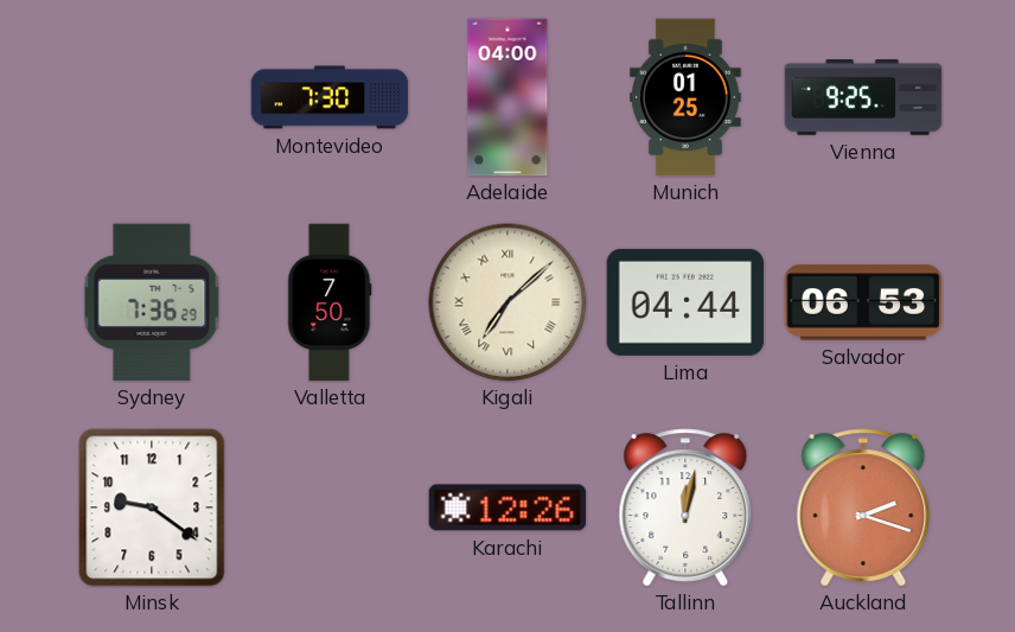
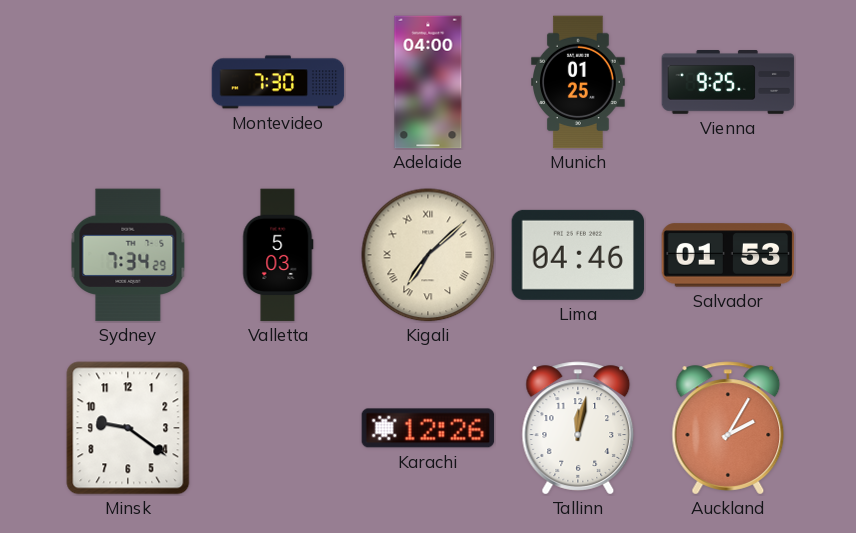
Sydney: 7:36 -> 7:34 (128, 255)
Valletta: 7:50 -> 5:03 (278, 255)
Lima: 04:44 -> 04:46 (578, 255)
Salvador: 06:53 -> 01:53 (728, 255)
Auckland: 2:18 -> 2:05 (728, 428)
